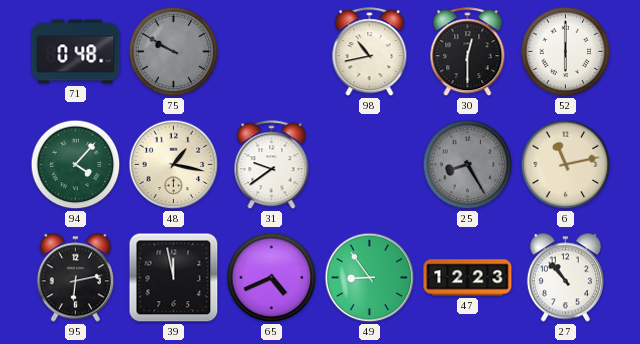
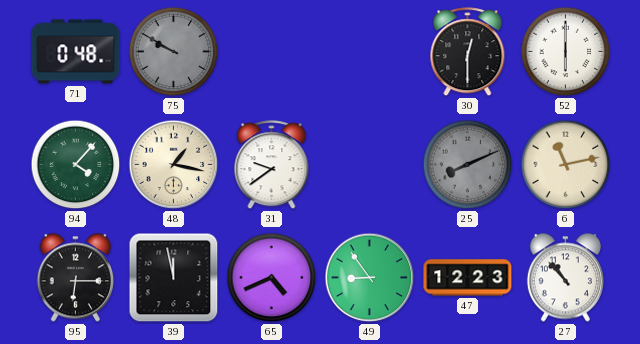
98: 10:43 -> none (370, 52)
25: 8:25 -> 8:11 (468, 165)
95: 6:13 -> 6:15 (75, 278)
